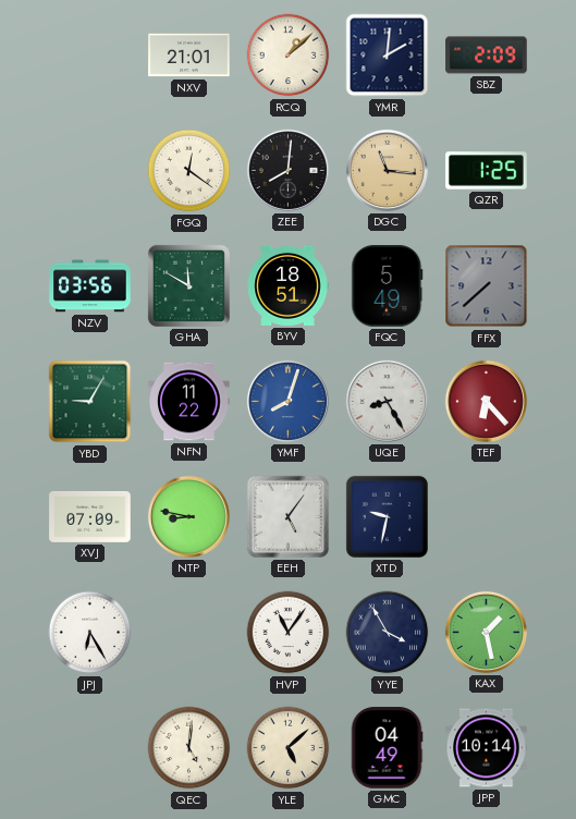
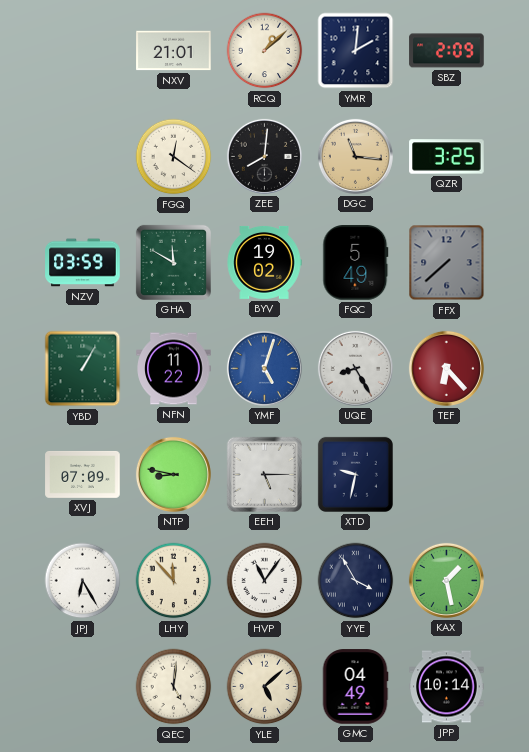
QZR: 1:25 -> 3:25 (447, 157)
NZV: 03:56 -> 03:59 (83, 263)
BYV: 18:51 -> 19:02 (264, 262)
YBD: 9:05 -> 1:05 (83, 369)
YMF: 8:03 -> 5:03 (264, 368)
EEH: 5:06 -> 5:15 (264, 474)
LHY: none -> 11:53 (174, 581)
